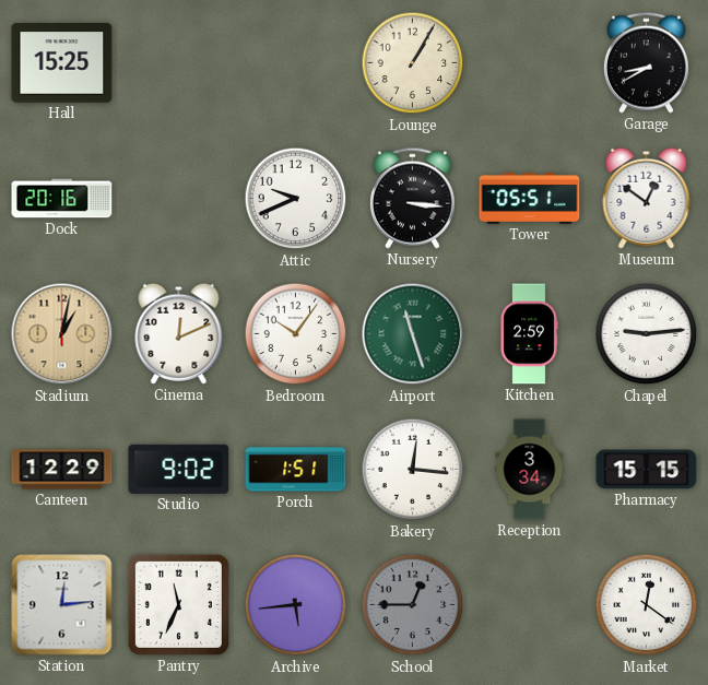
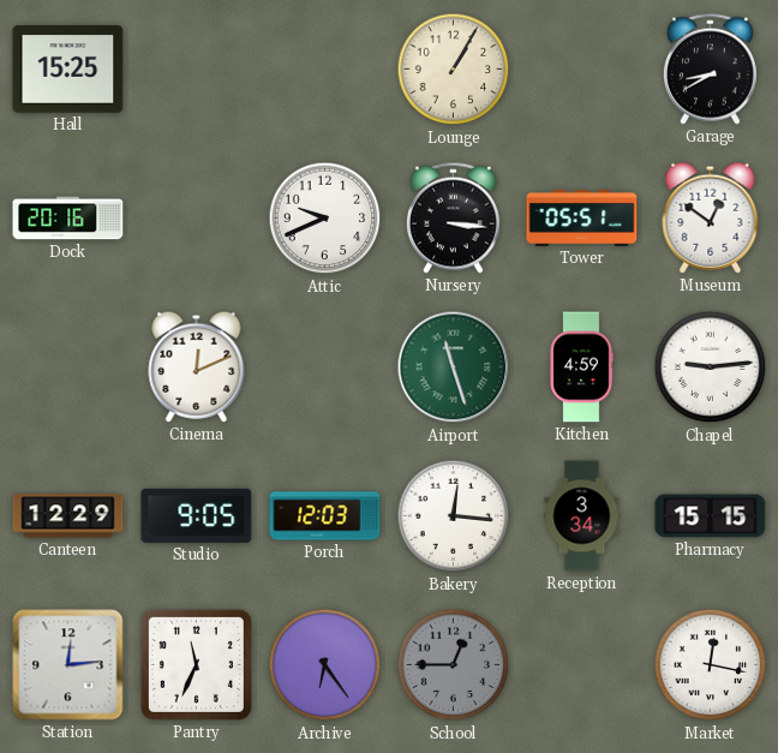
Stadium: 1:02 -> none (62, 334)
Bedroom: 10:06 -> none (296, 334)
Kitchen: 2:59 -> 4:59 (581, 367)
Studio: 9:02 -> 9:05 (197, 515)
Porch: 1:51 -> 12:03 (325, 516)
Archive: 5:44 -> 6:24 (325, 665)
Market: 12:21 -> 12:17 (711, 665)
